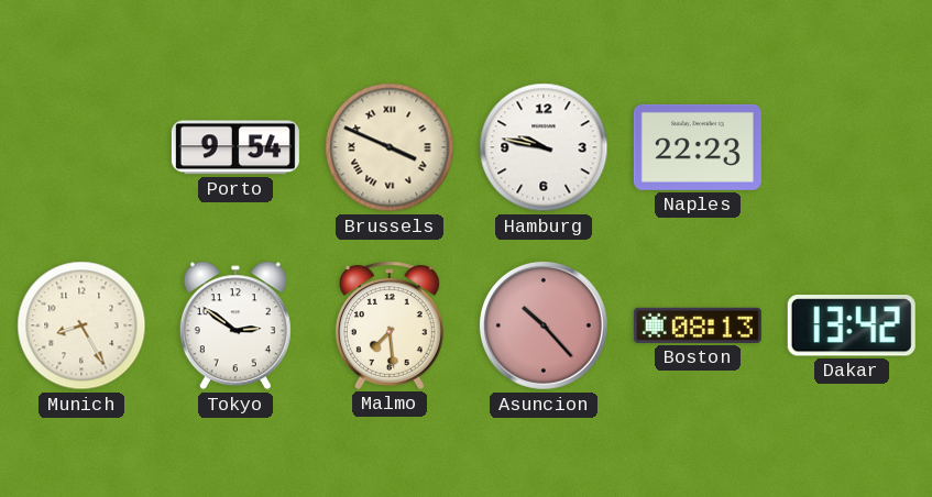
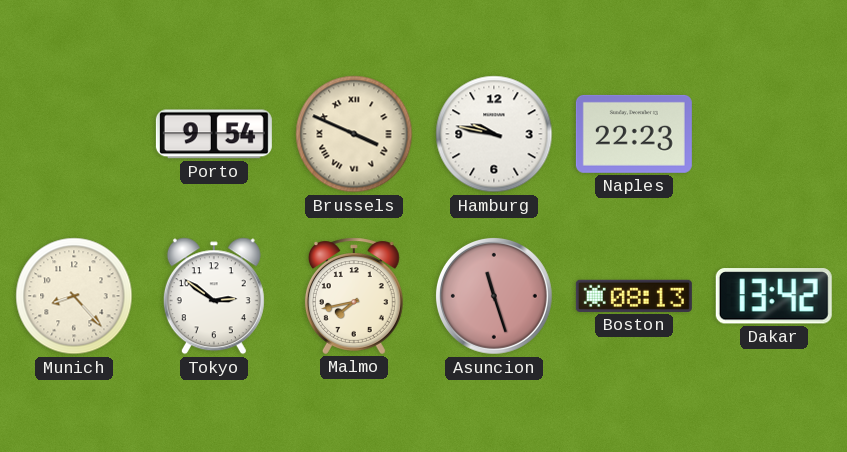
Munich: 8:25 -> 8:23 (74, 296)
Malmo: 7:29 -> 7:43 (354, 296)
Asuncion: 10:23 -> 11:27 (494, 296)
